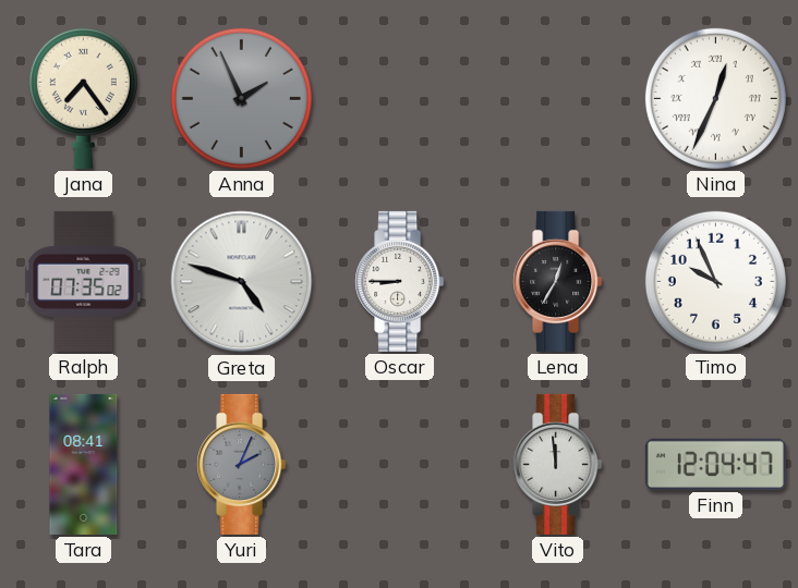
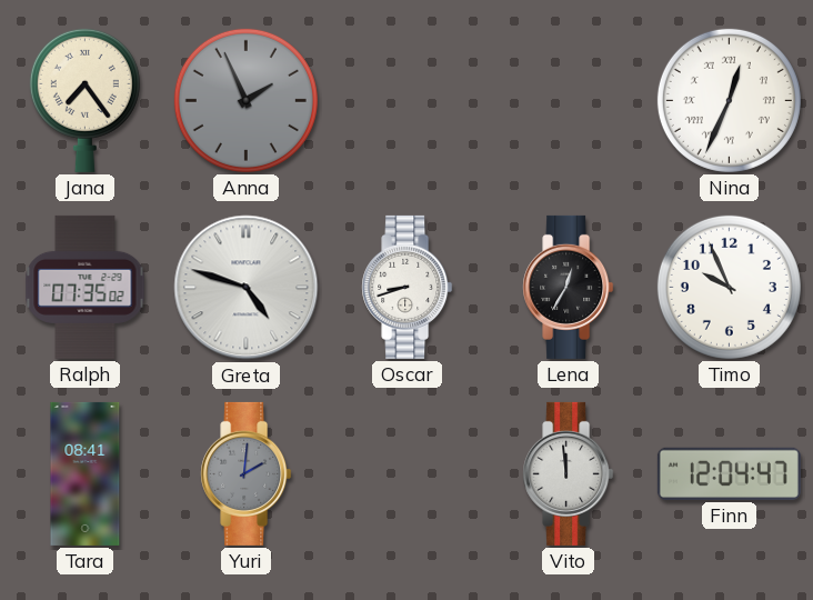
Oscar: 8:45 -> 8:42 (408, 287)
Yuri: 2:04 -> 2:01 (247, 473)
